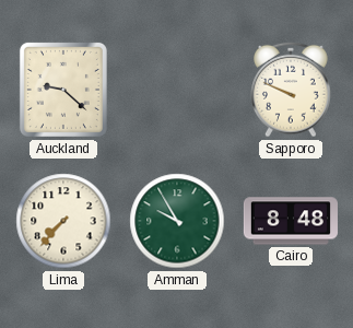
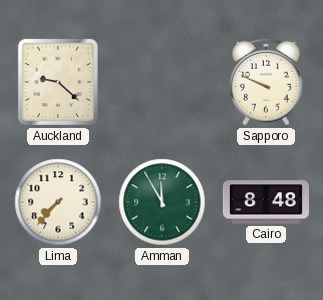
Amman: 9:55 -> 11:55 (162, 202)
